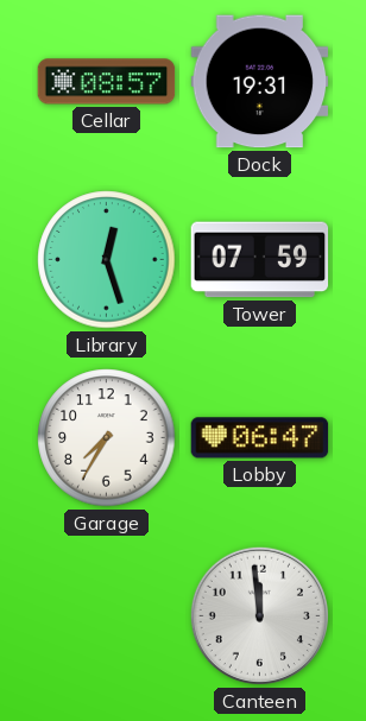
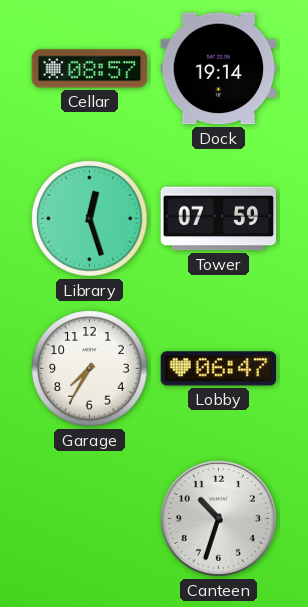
Dock: 19:31 -> 19:14 (219, 69)
Canteen: 11:59 -> 10:33 (218, 518)
